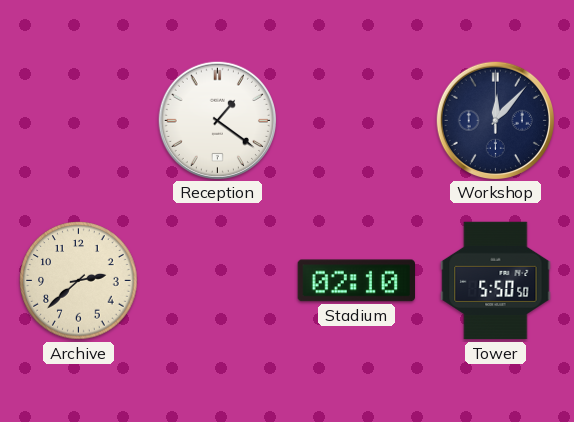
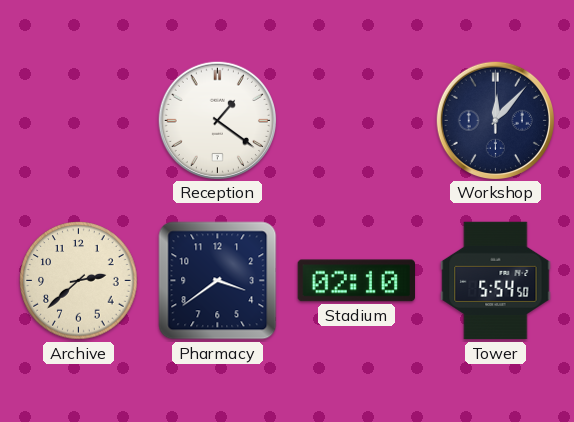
Pharmacy: none -> 3:39 (218, 281)
Tower: 5:50 -> 5:54 (496, 281)
